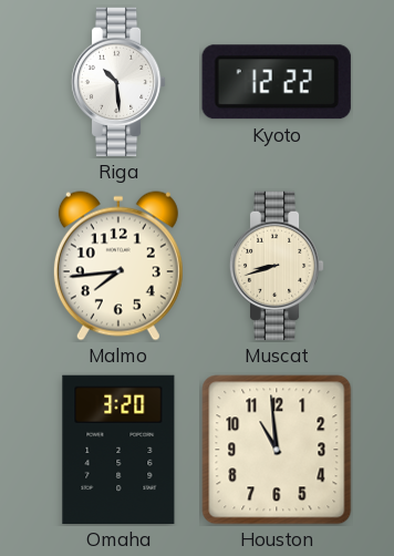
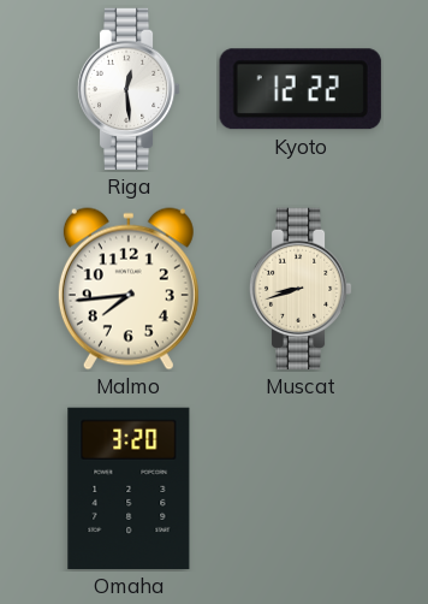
Riga: 10:29 -> 12:29 (129, 89)
Houston: 10:59 -> none (277, 450)
